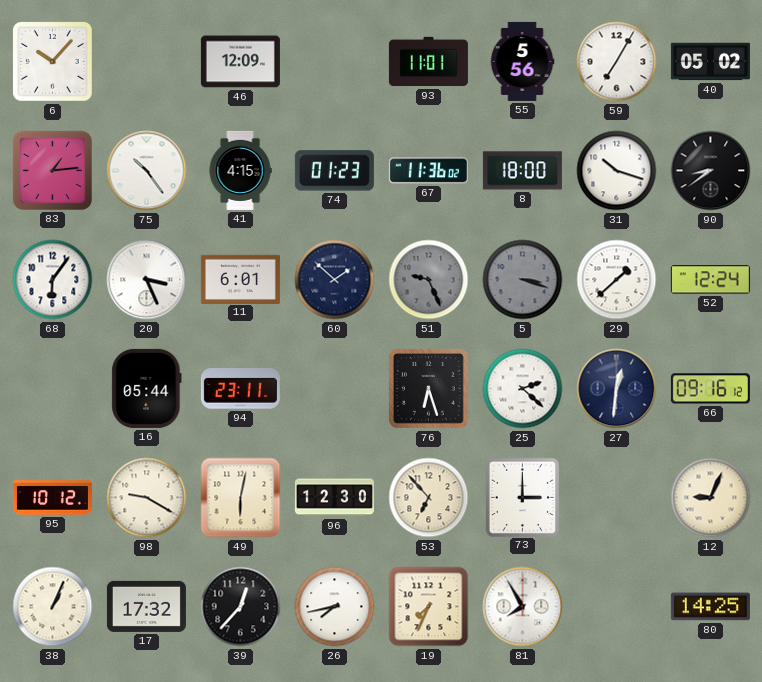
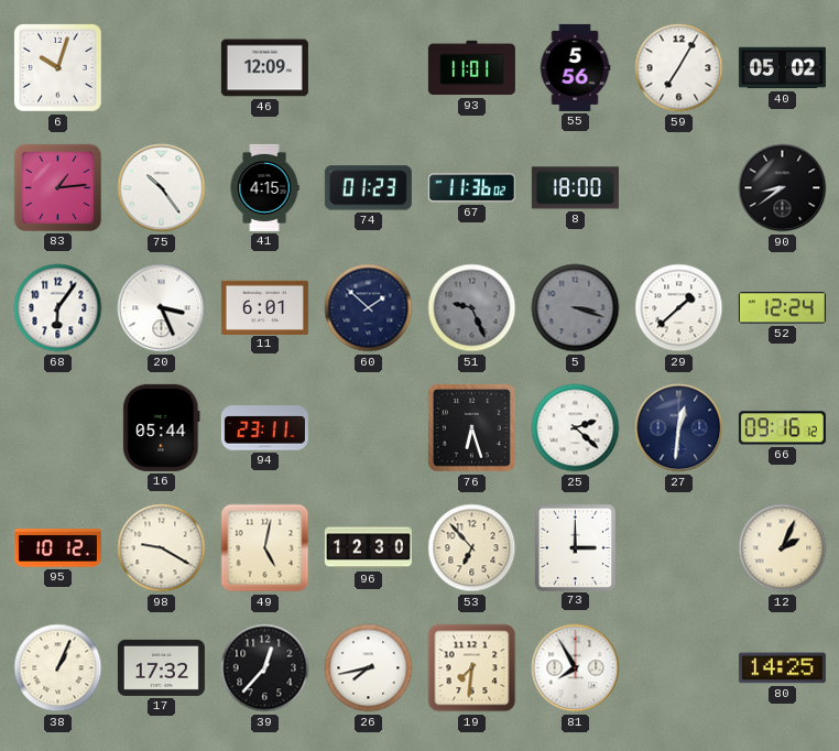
6: 10:07 -> 10:03 (57, 67)
31: 10:18 -> none (617, 171)
49: 6:02 -> 5:02 (265, 548)
12: 9:04 -> 2:04 (783, 548)
19: 7:34 -> 7:31 (472, 668)
